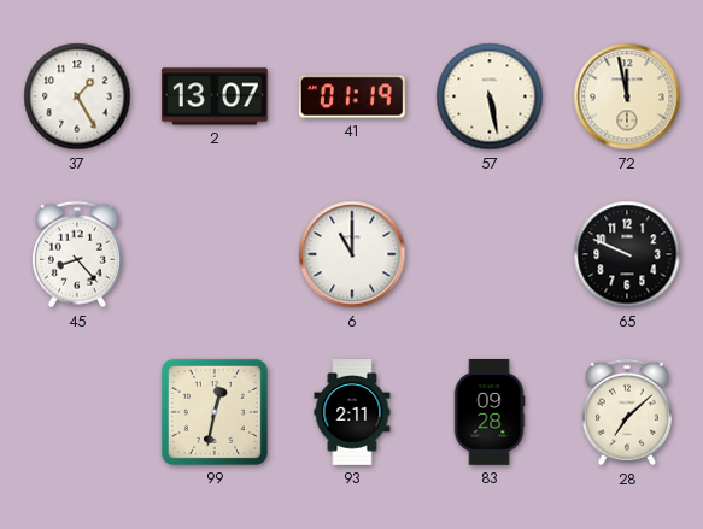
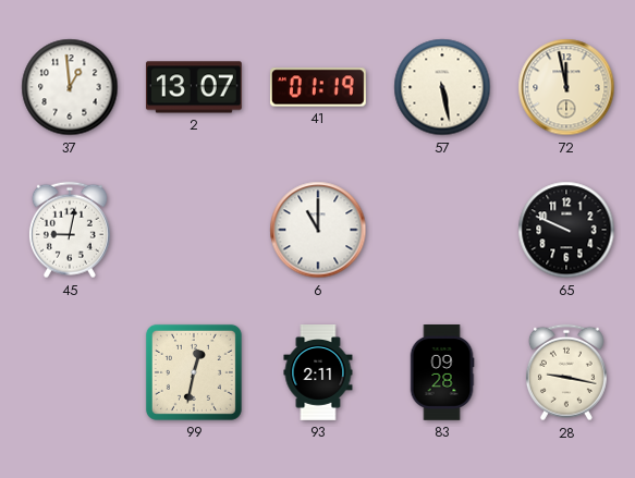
37: 1:25 -> 12:59 (70, 87)
45: 8:23 -> 9:02 (70, 230)
28: 7:08 -> 9:17 (566, 372)
